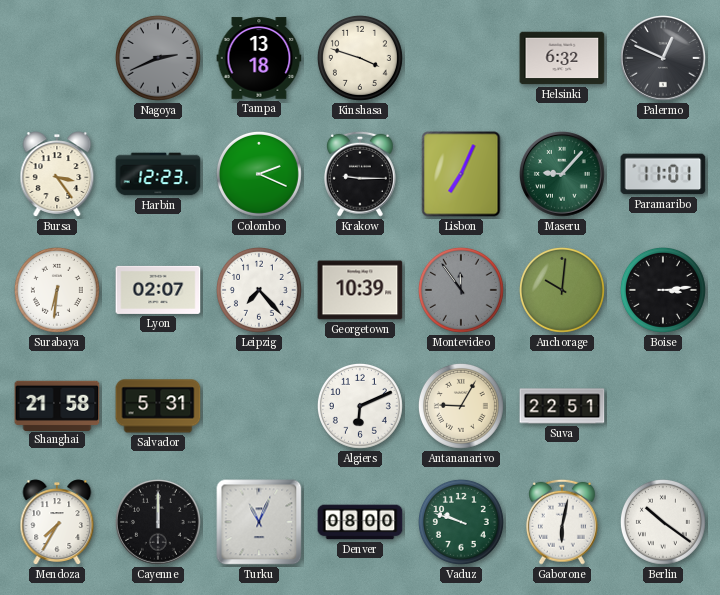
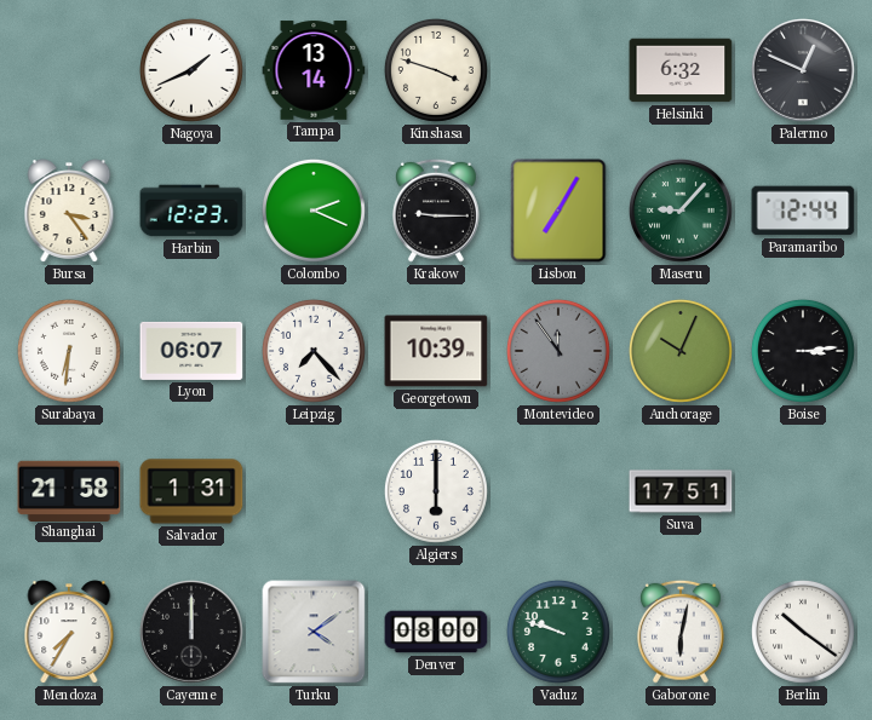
Nagoya: 2:41 -> 1:41 (191, 70)
Nagoya dial: grey -> white (191, 70)
Tampa: 13:18 -> 13:14 (314, 70)
Lisbon: 7:04 -> 7:05 (558, 211)
Paramaribo: 11:01 -> 12:44 (803, 211)
Lyon: 02:07 -> 06:07 (191, 351)
Anchorage: 10:01 -> 10:04 (681, 351)
Salvador: 5:31 -> 1:31 (191, 491)
Algiers: 6:11 -> 6:00 (436, 491)
Antananarivo: 9:05 -> none (461, 406)
Suva: 22:51 -> 17:51 (681, 491)
Turku: 11:04 -> 4:09 (314, 632)
